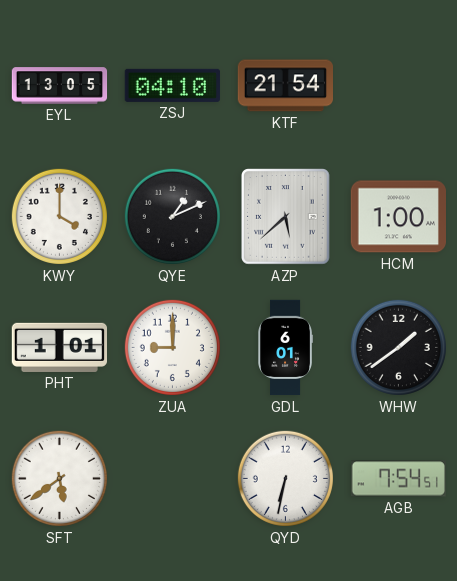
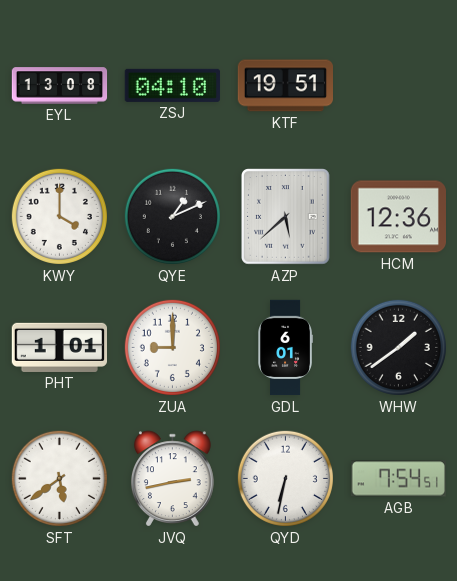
EYL: 13:05 -> 13:08 (60, 86)
KTF: 21:54 -> 19:51 (285, 86)
HCM: 1:00 -> 12:36 (398, 217)
JVQ: none -> 2:43 (173, 479)
